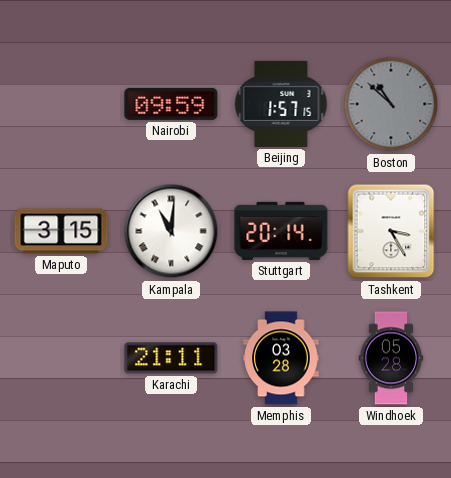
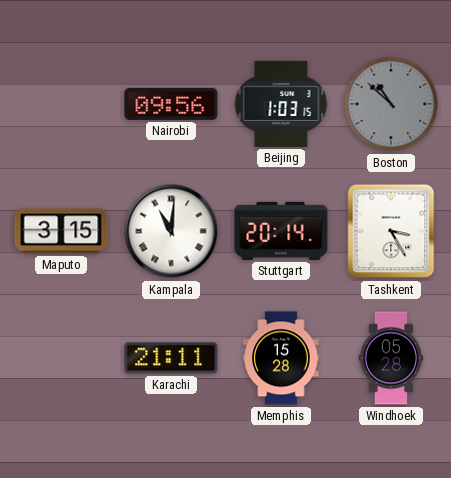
Nairobi: 09:59 -> 09:56 (171, 104)
Beijing: 1:57 -> 1:03 (281, 104)
Memphis: 03:28 -> 15:28 (281, 358)
